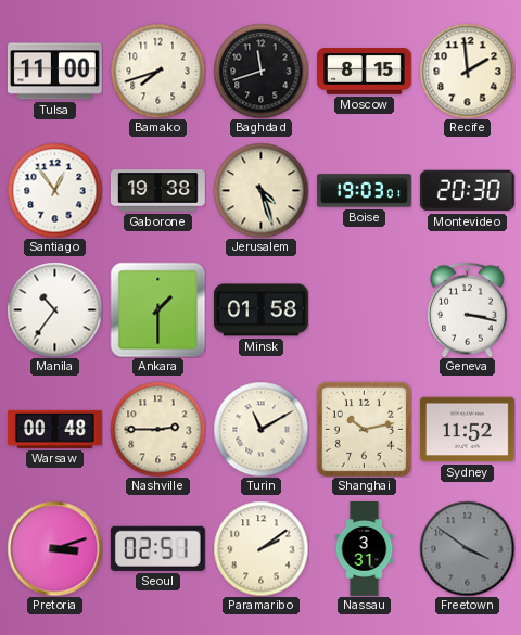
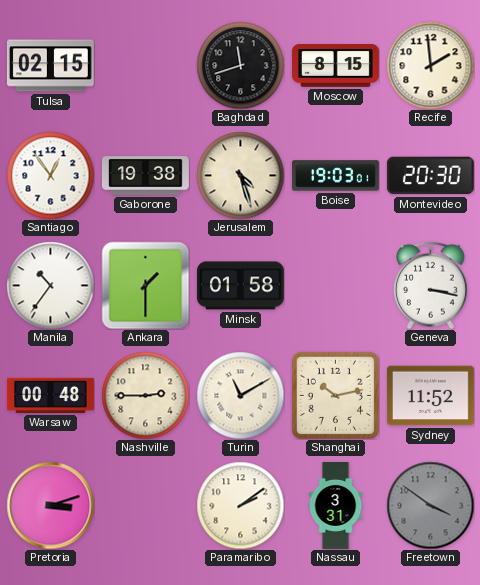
Tulsa: 11:00 -> 02:15 (50, 66)
Bamako: 7:42 -> none (157, 71)
Seoul: 02:51 -> none (157, 548)
